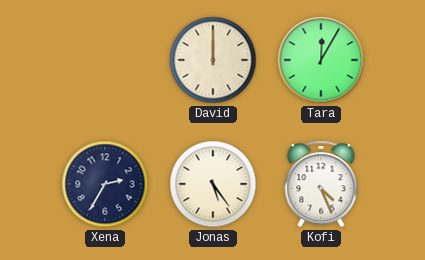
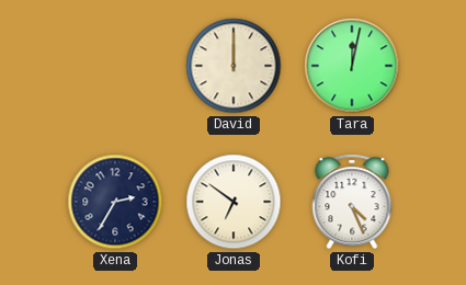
Tara: 12:05 -> 12:02 (352, 66)
Jonas: 5:24 -> 6:51 (234, 202)
